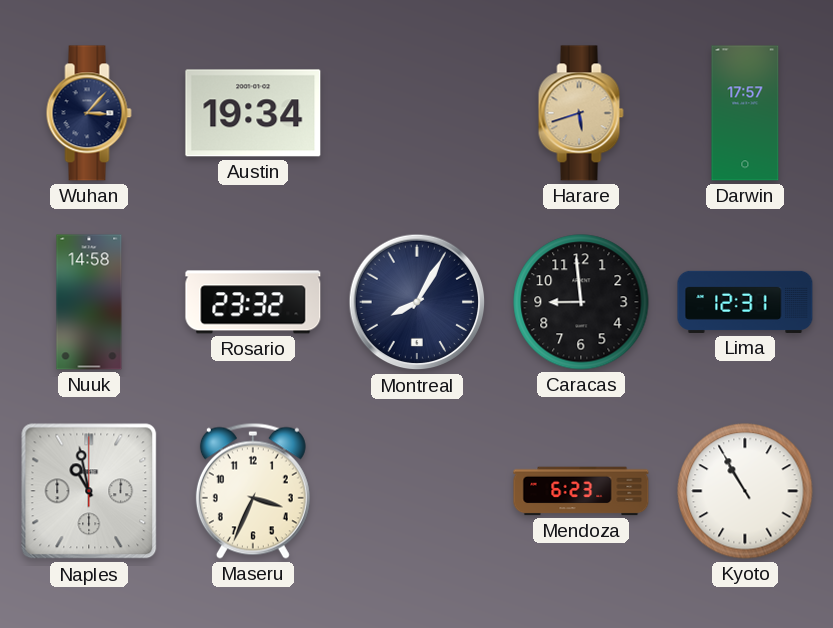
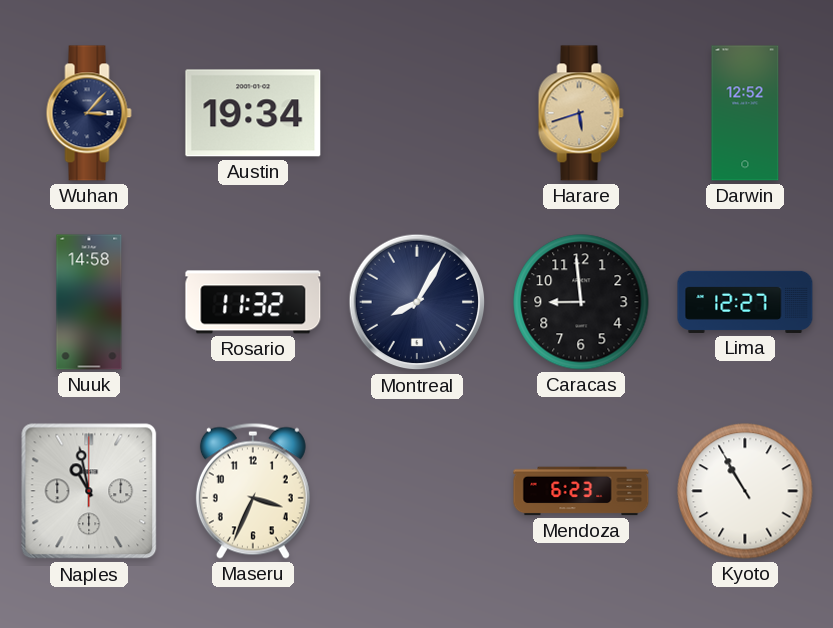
Darwin: 17:57 -> 12:52 (745, 113)
Rosario: 23:32 -> 11:32 (253, 302)
Lima: 12:31 -> 12:27 (745, 302)
